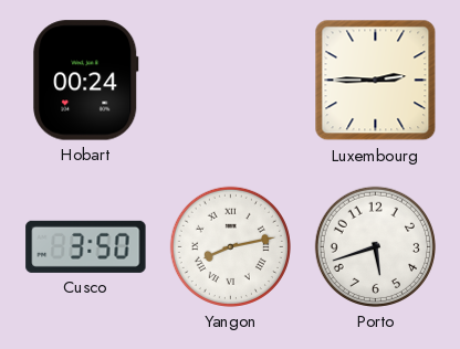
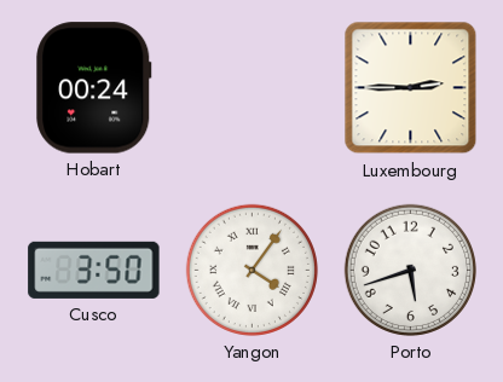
Yangon: 8:13 -> 4:06 (251, 270)
